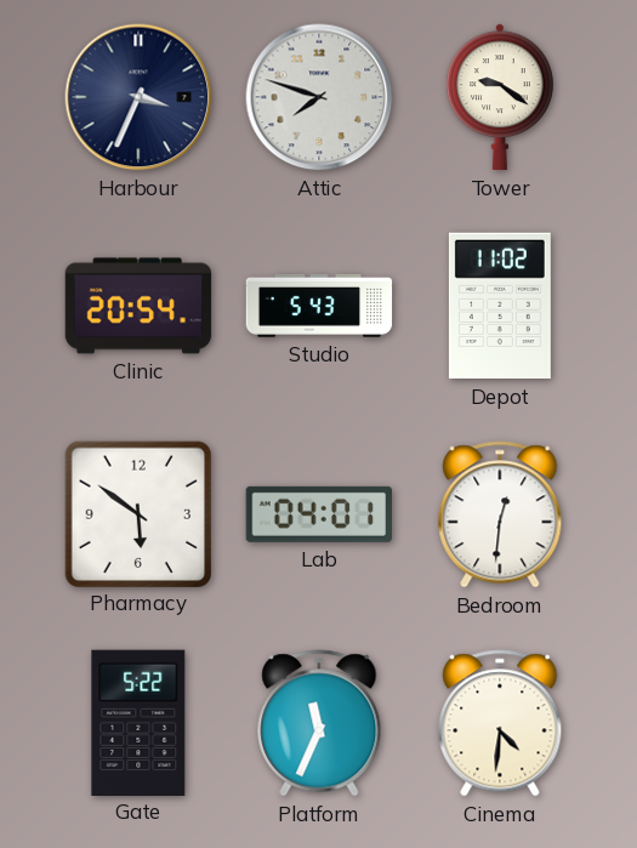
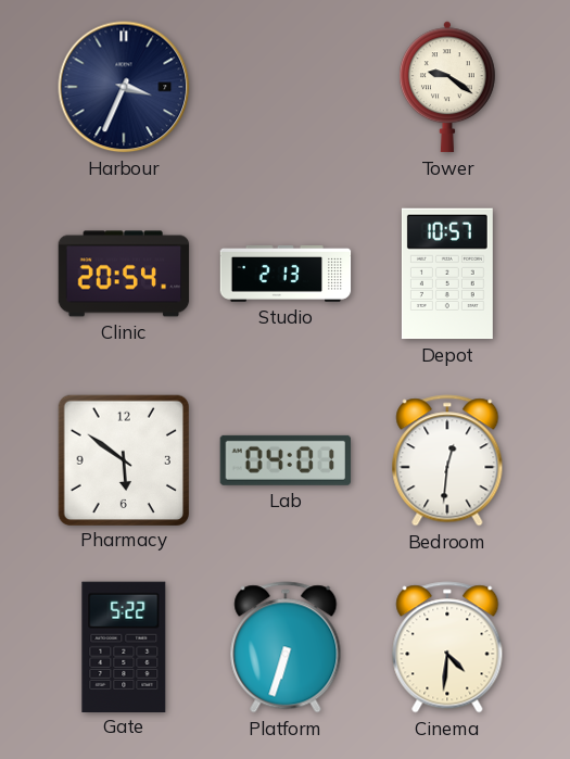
Attic: 7:48 -> none (319, 97)
Studio: 5:43 -> 2:13 (286, 274)
Depot: 11:02 -> 10:57 (447, 274)
Platform: 11:34 -> 6:33 (286, 647)
